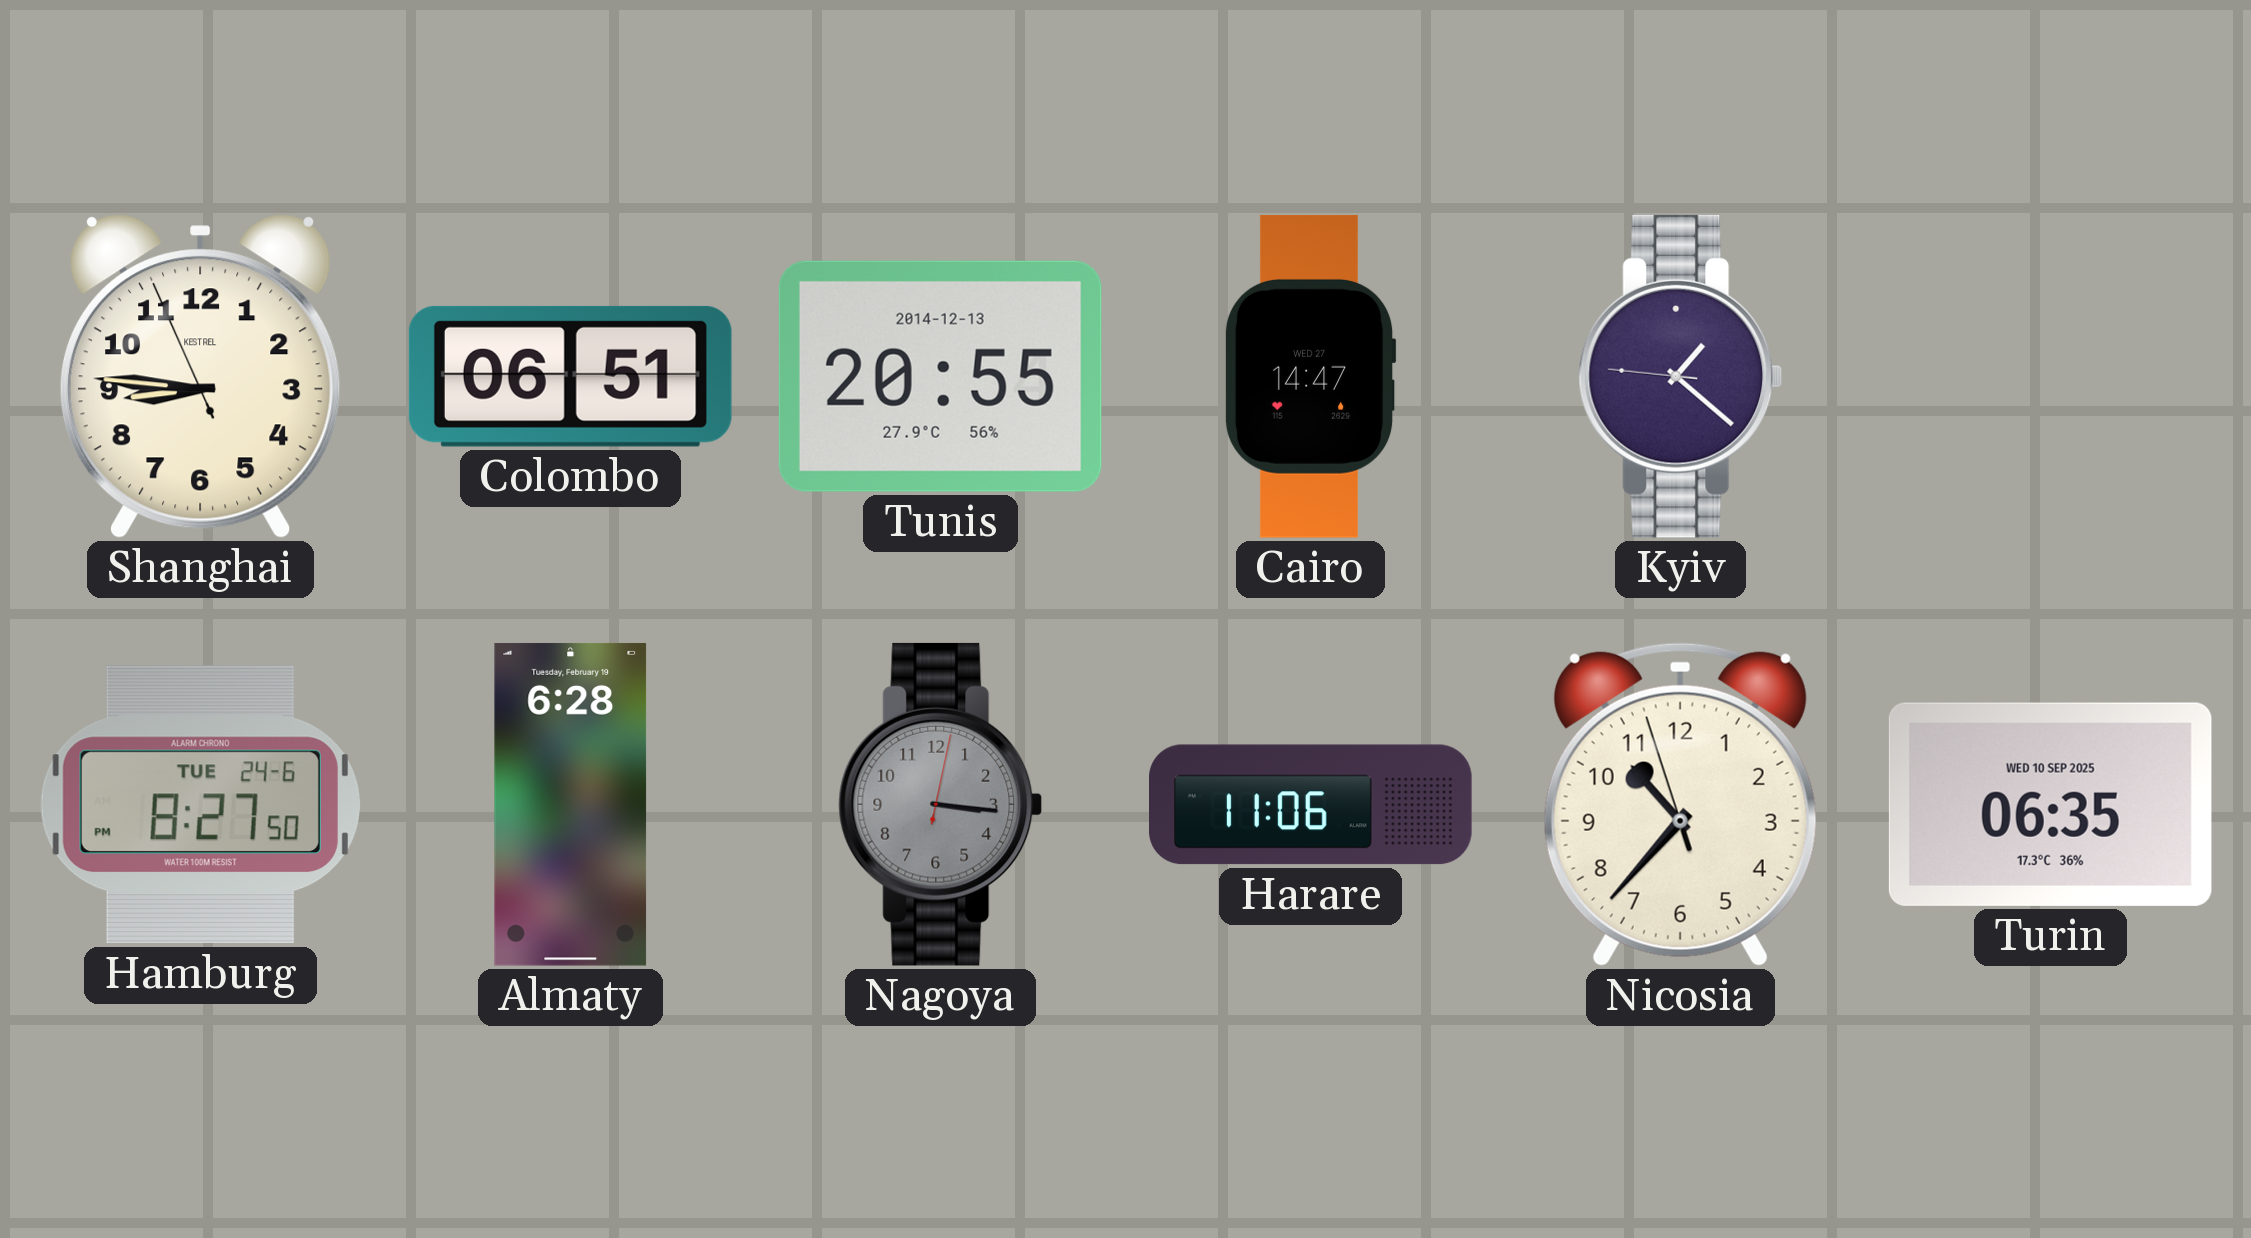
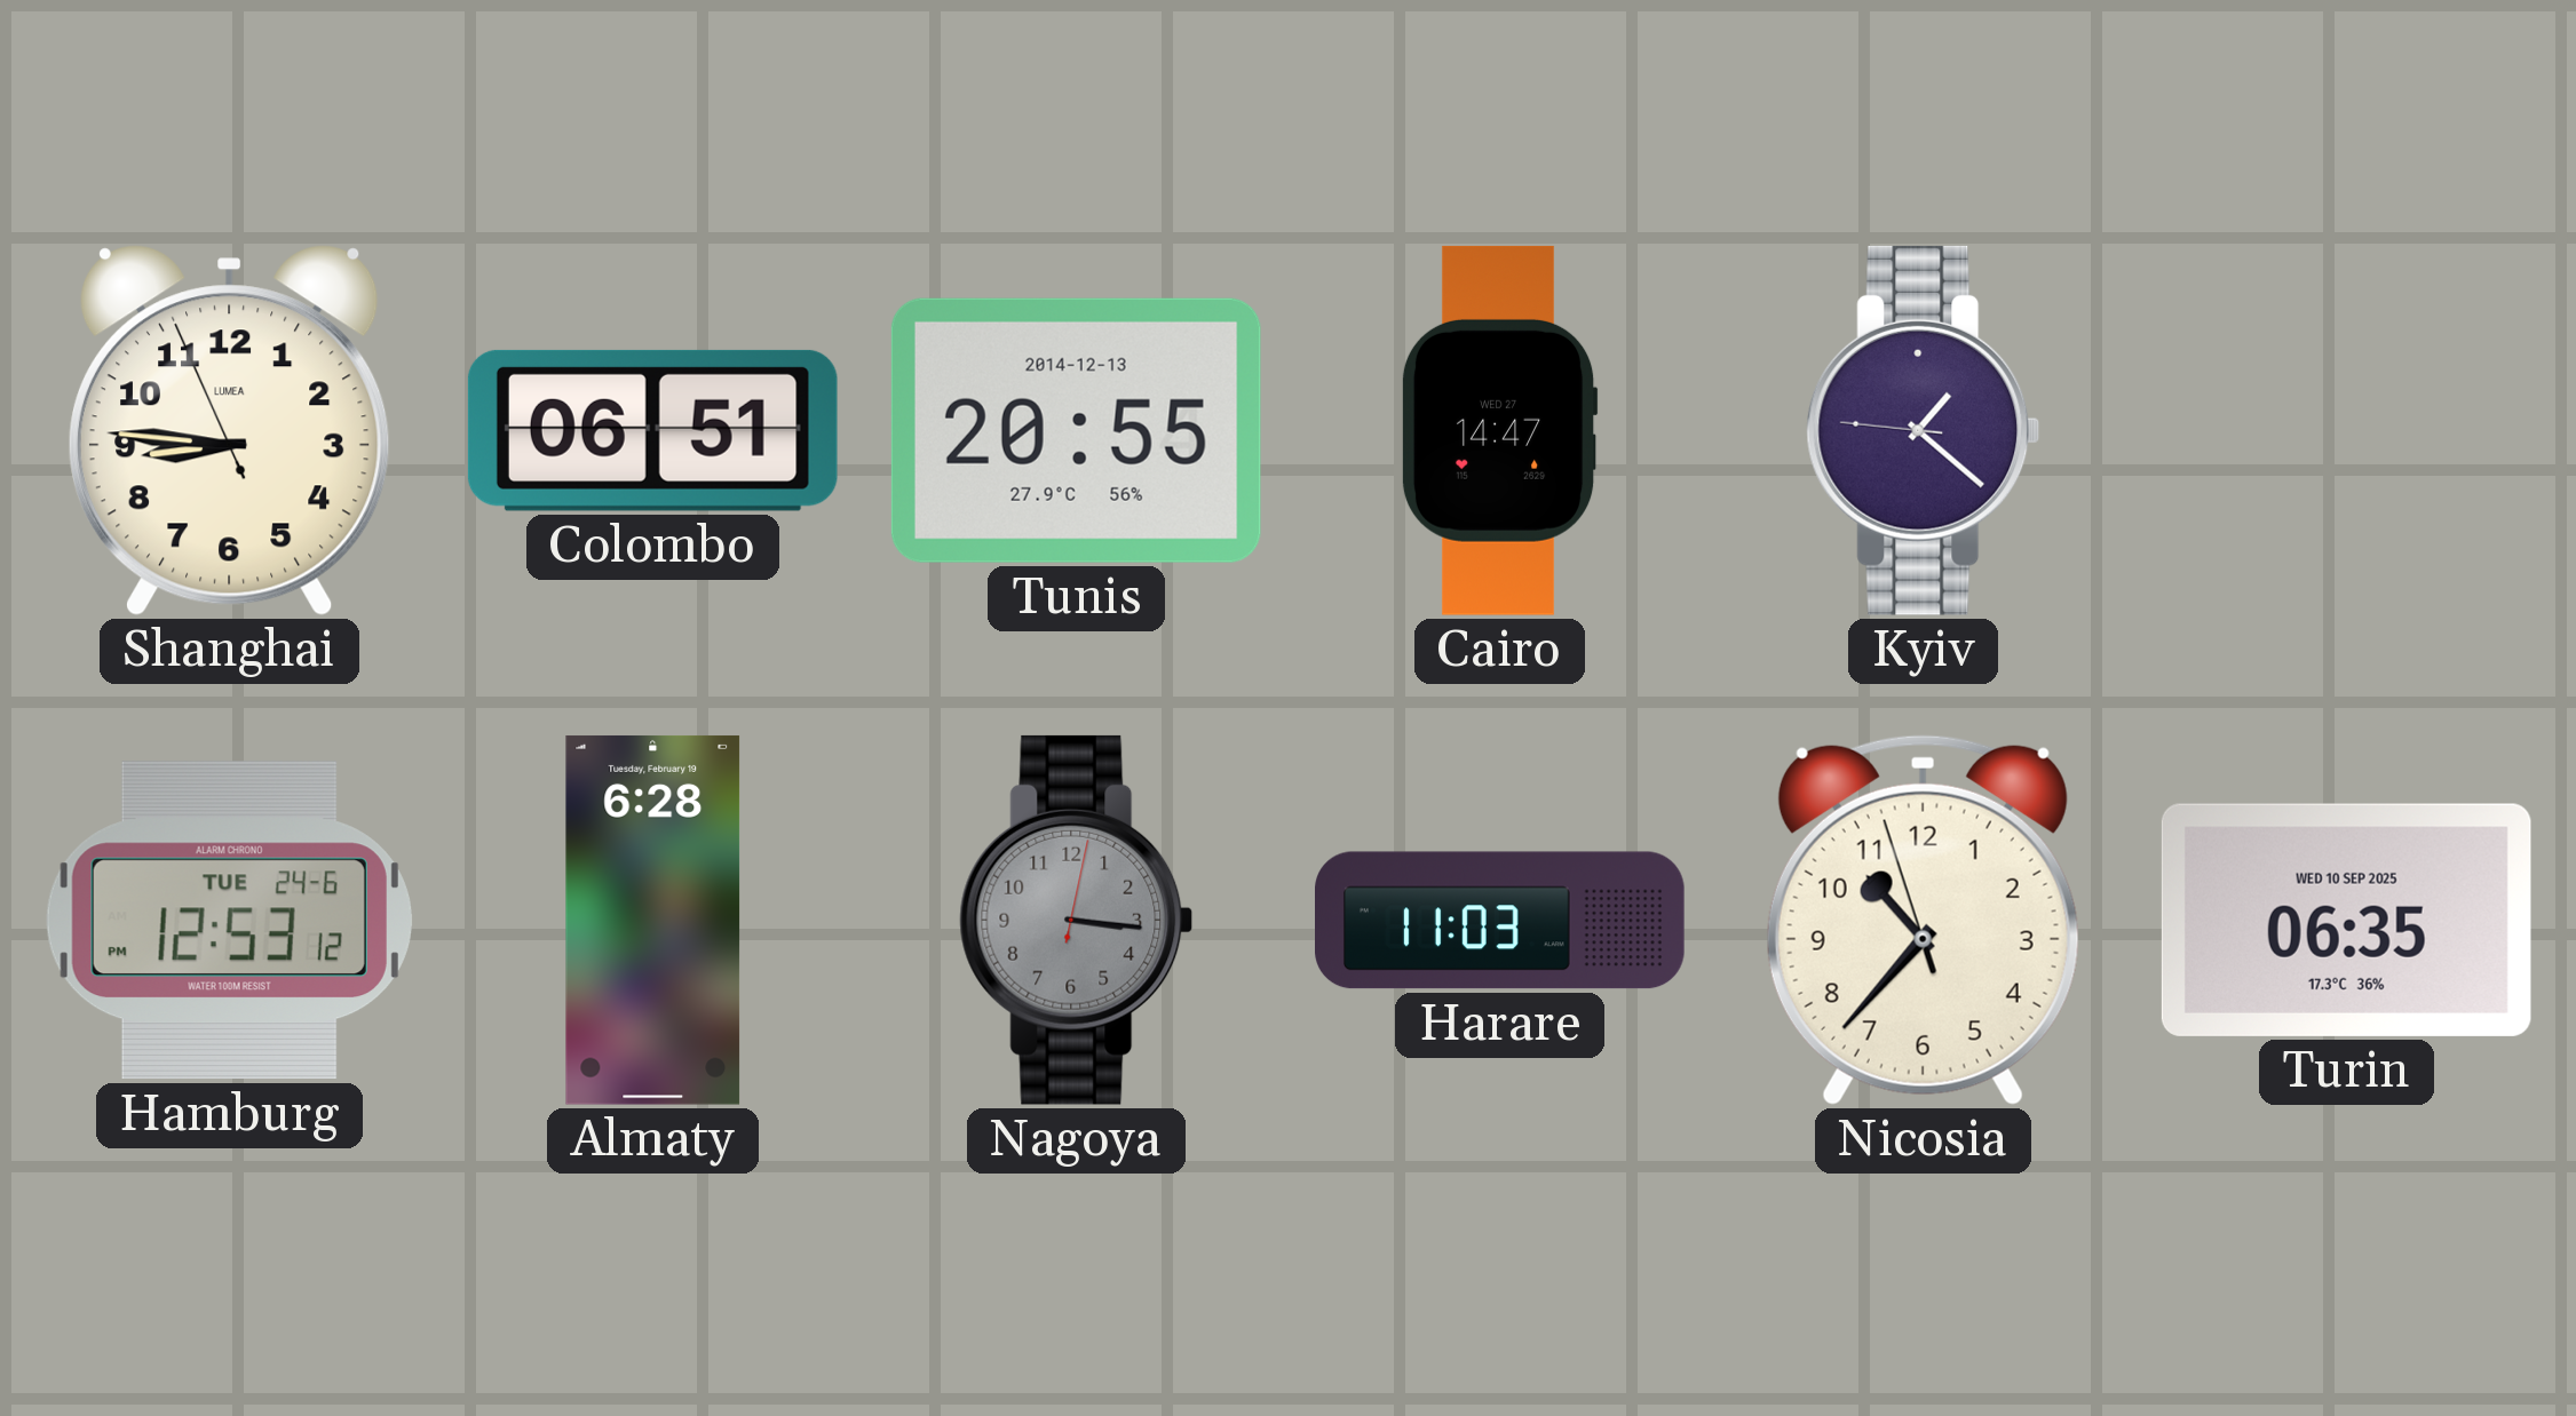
Shanghai brand: KESTREL -> LUMEA (229, 430)
Hamburg: 8:27 -> 12:53 (229, 921)
Harare: 11:06 -> 11:03 (1500, 921)
